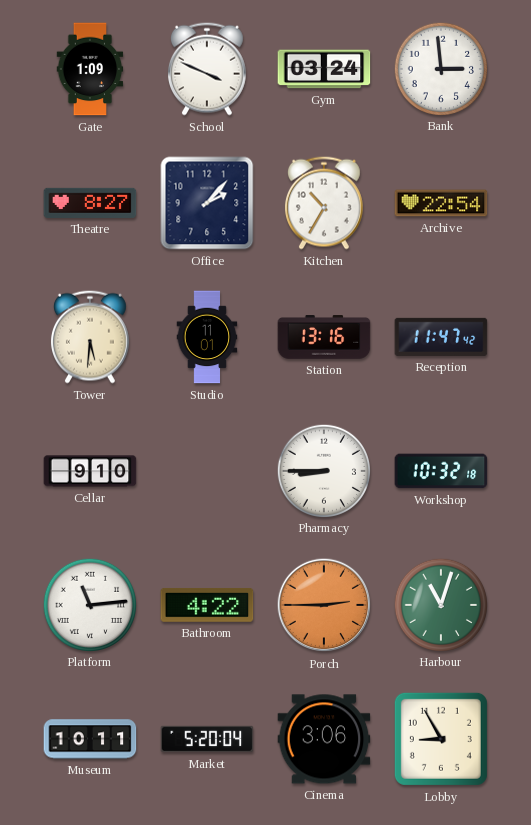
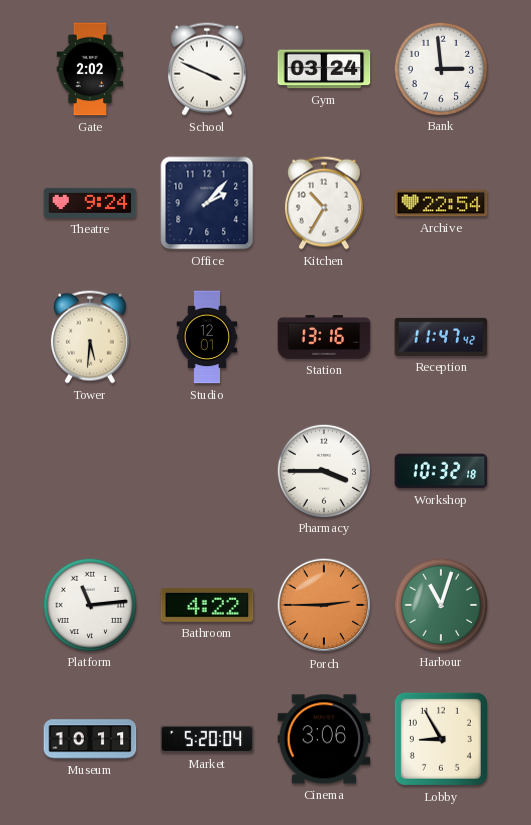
Gate: 1:09 -> 2:02 (90, 69)
Theatre: 8:27 -> 9:24 (90, 203)
Studio: 11:01 -> 12:01 (207, 337)
Cellar: 9:10 -> none (90, 471)
Pharmacy: 8:45 -> 3:45 (323, 470)
